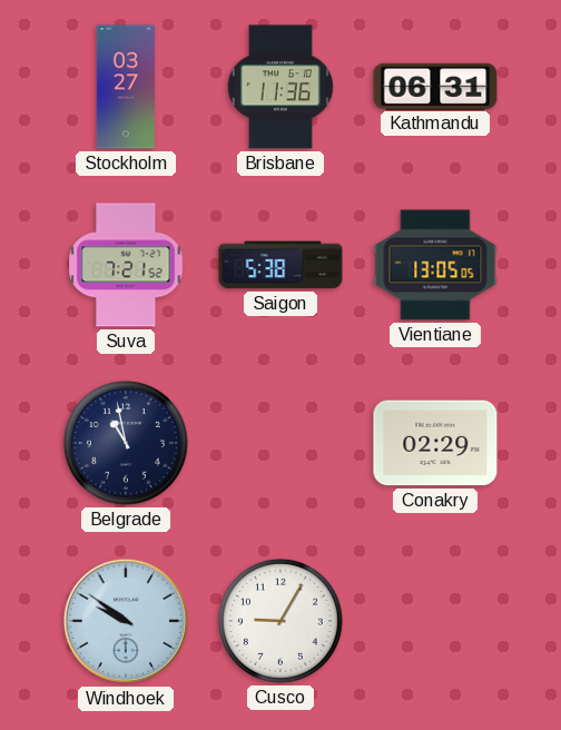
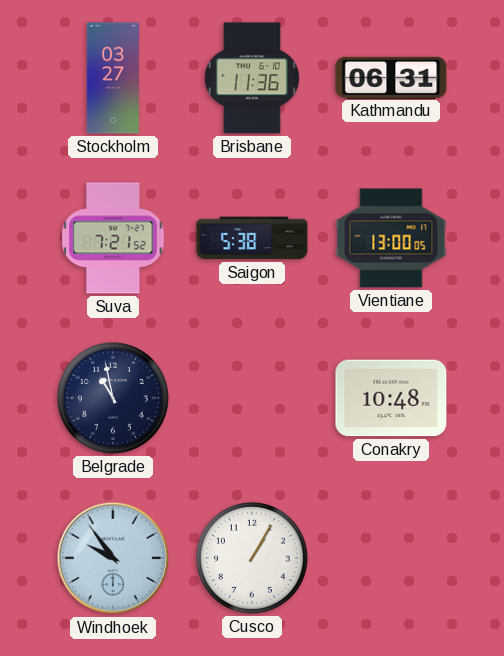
Vientiane: 13:05 -> 13:00 (391, 238)
Conakry: 02:29 -> 10:48 (391, 398)
Windhoek: 9:51 -> 9:54 (113, 558)
Cusco: 9:05 -> 1:05 (252, 558)
